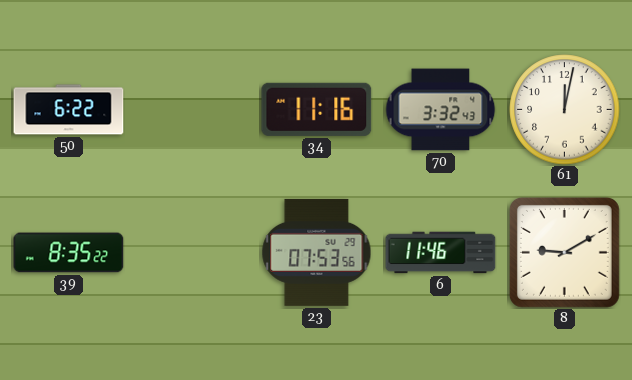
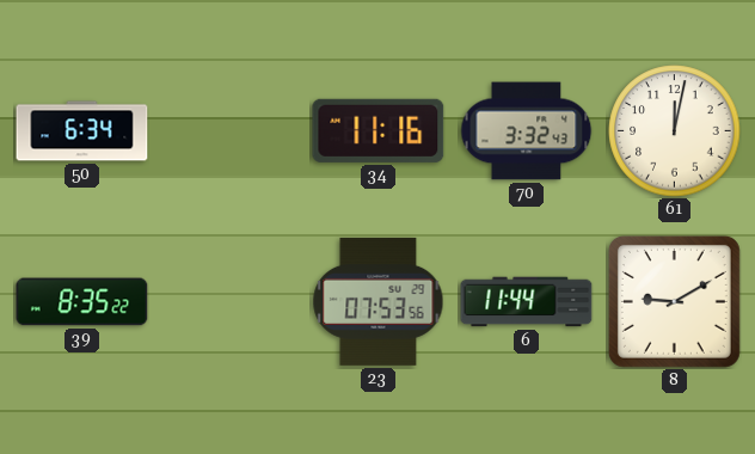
50: 6:22 -> 6:34 (82, 131)
6: 11:46 -> 11:44 (527, 302)
